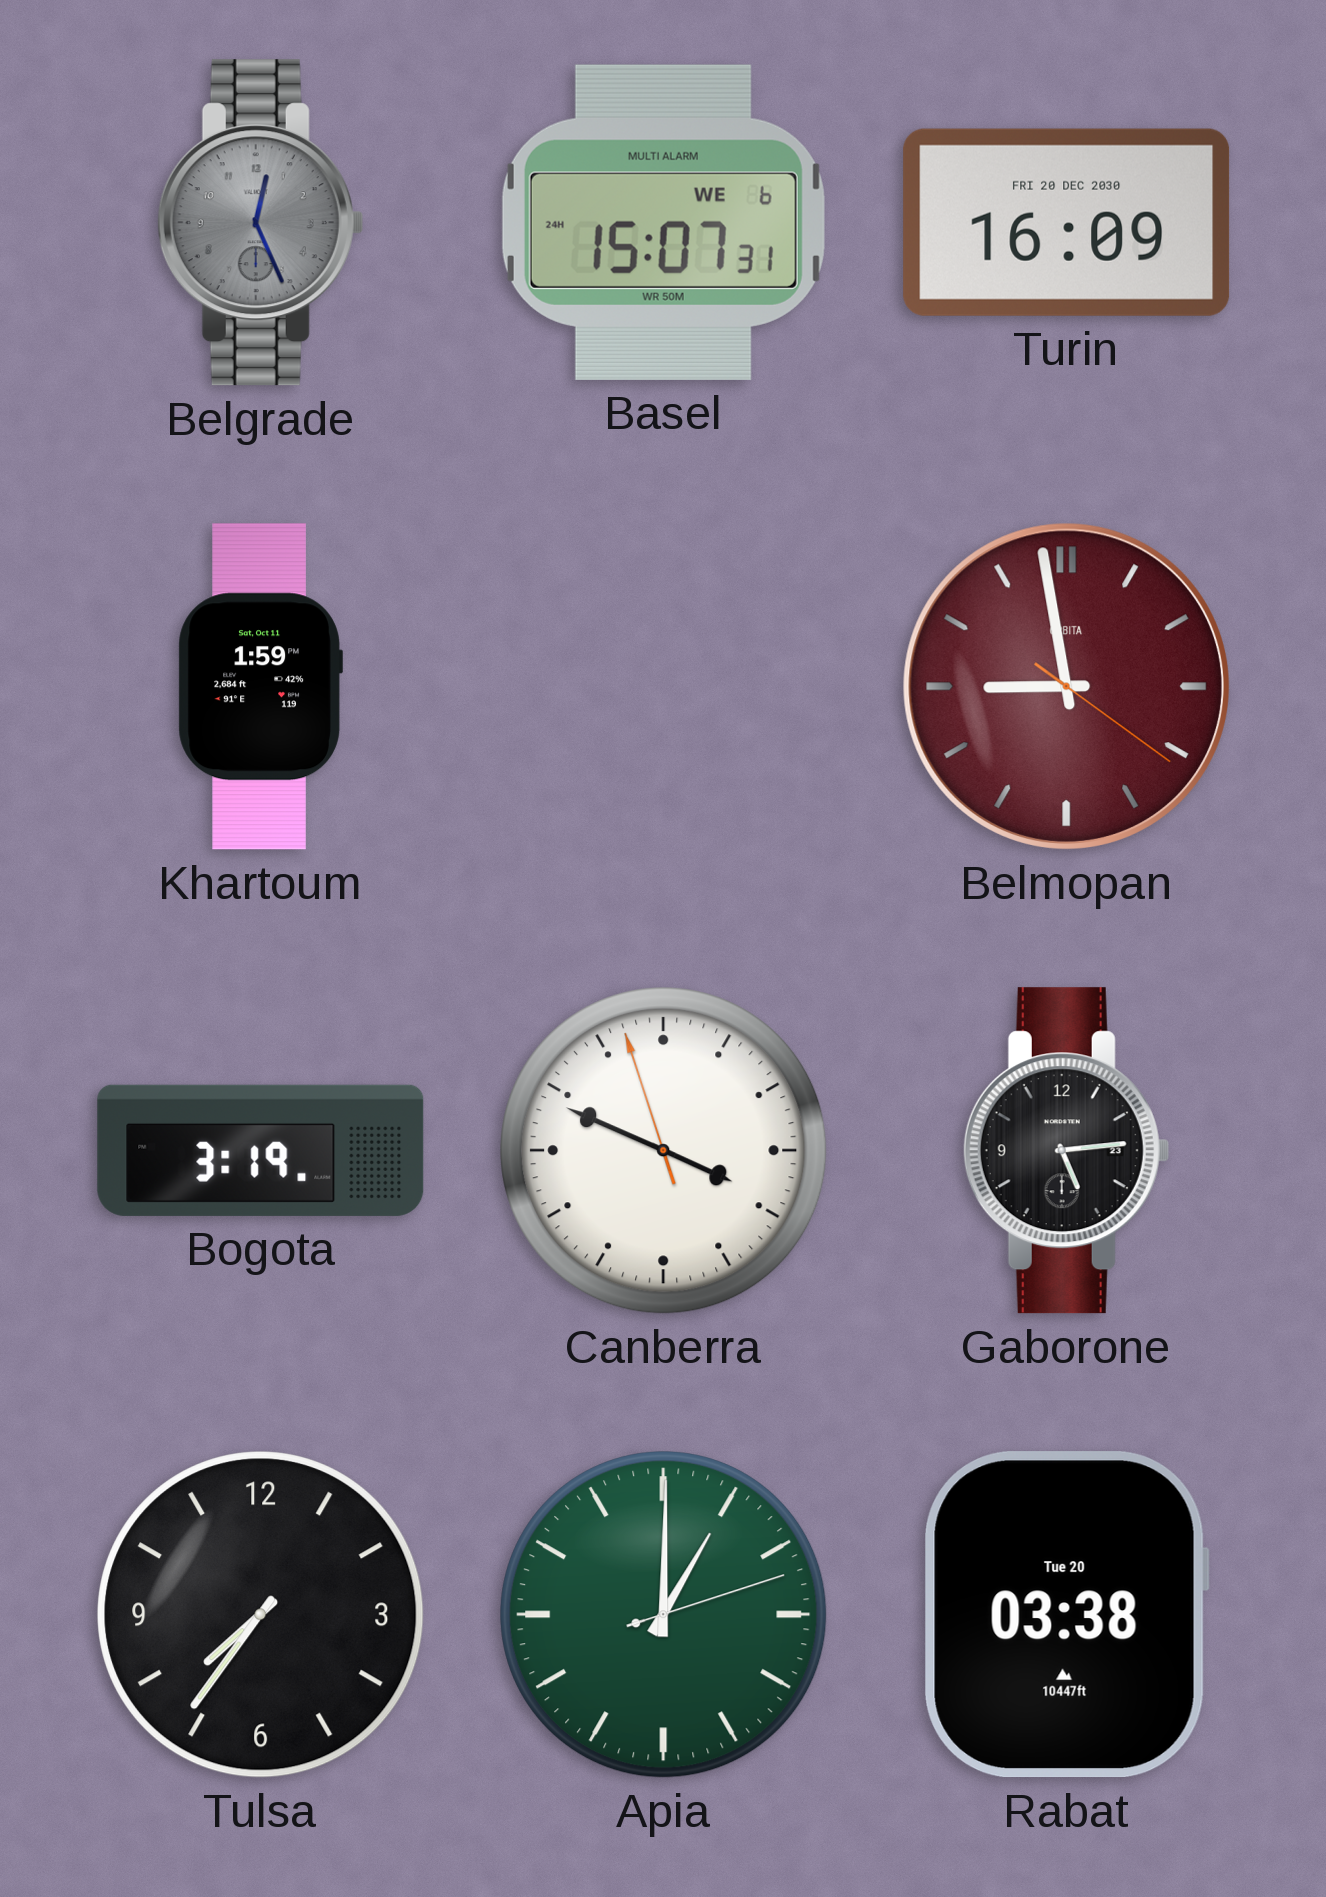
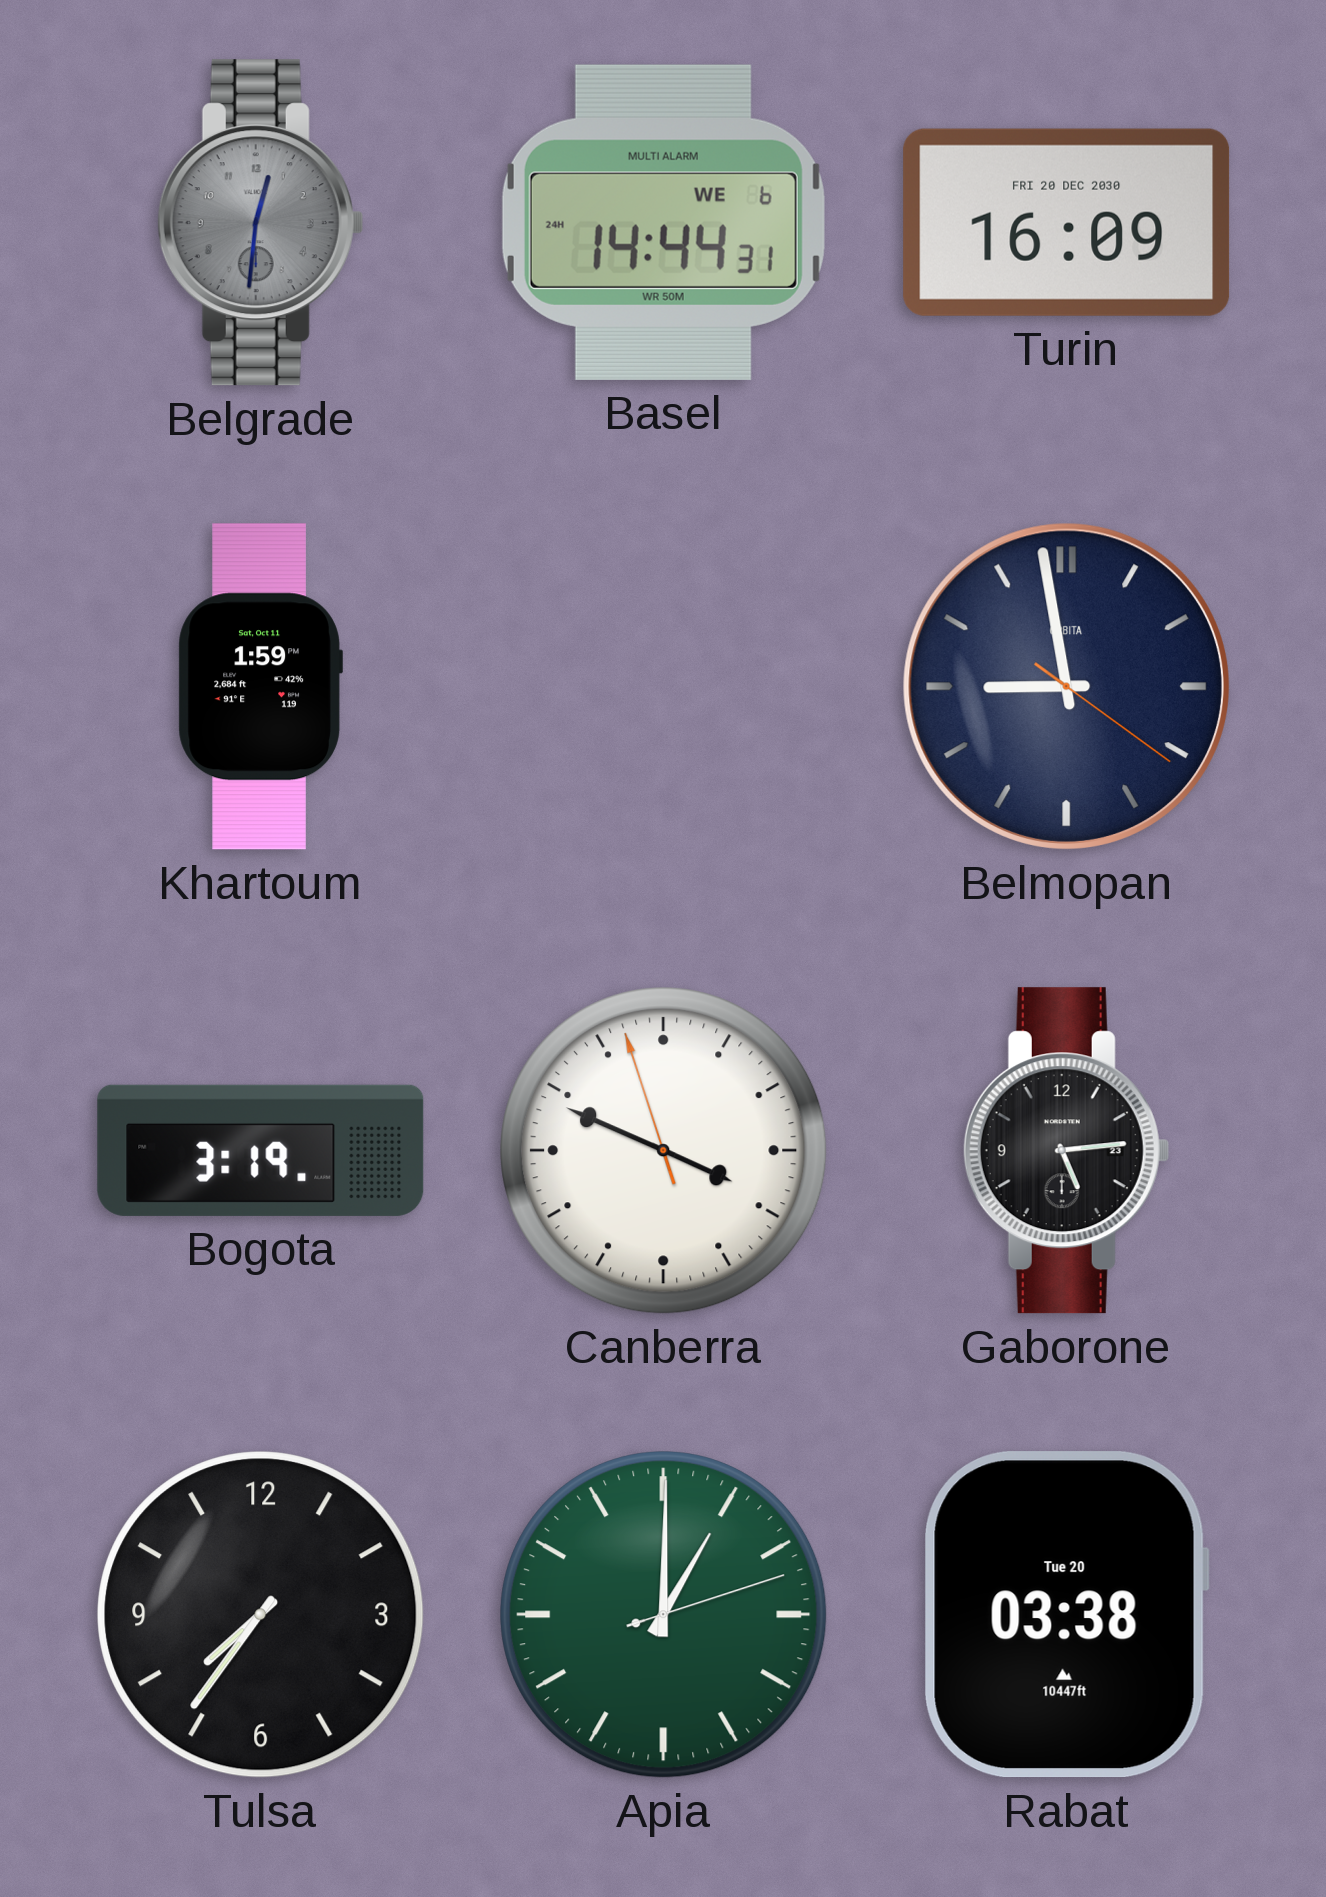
Belgrade: 12:26 -> 12:31 (260, 223)
Basel: 15:07 -> 14:44 (663, 222)
Belmopan dial: burgundy -> navy (1066, 686)
